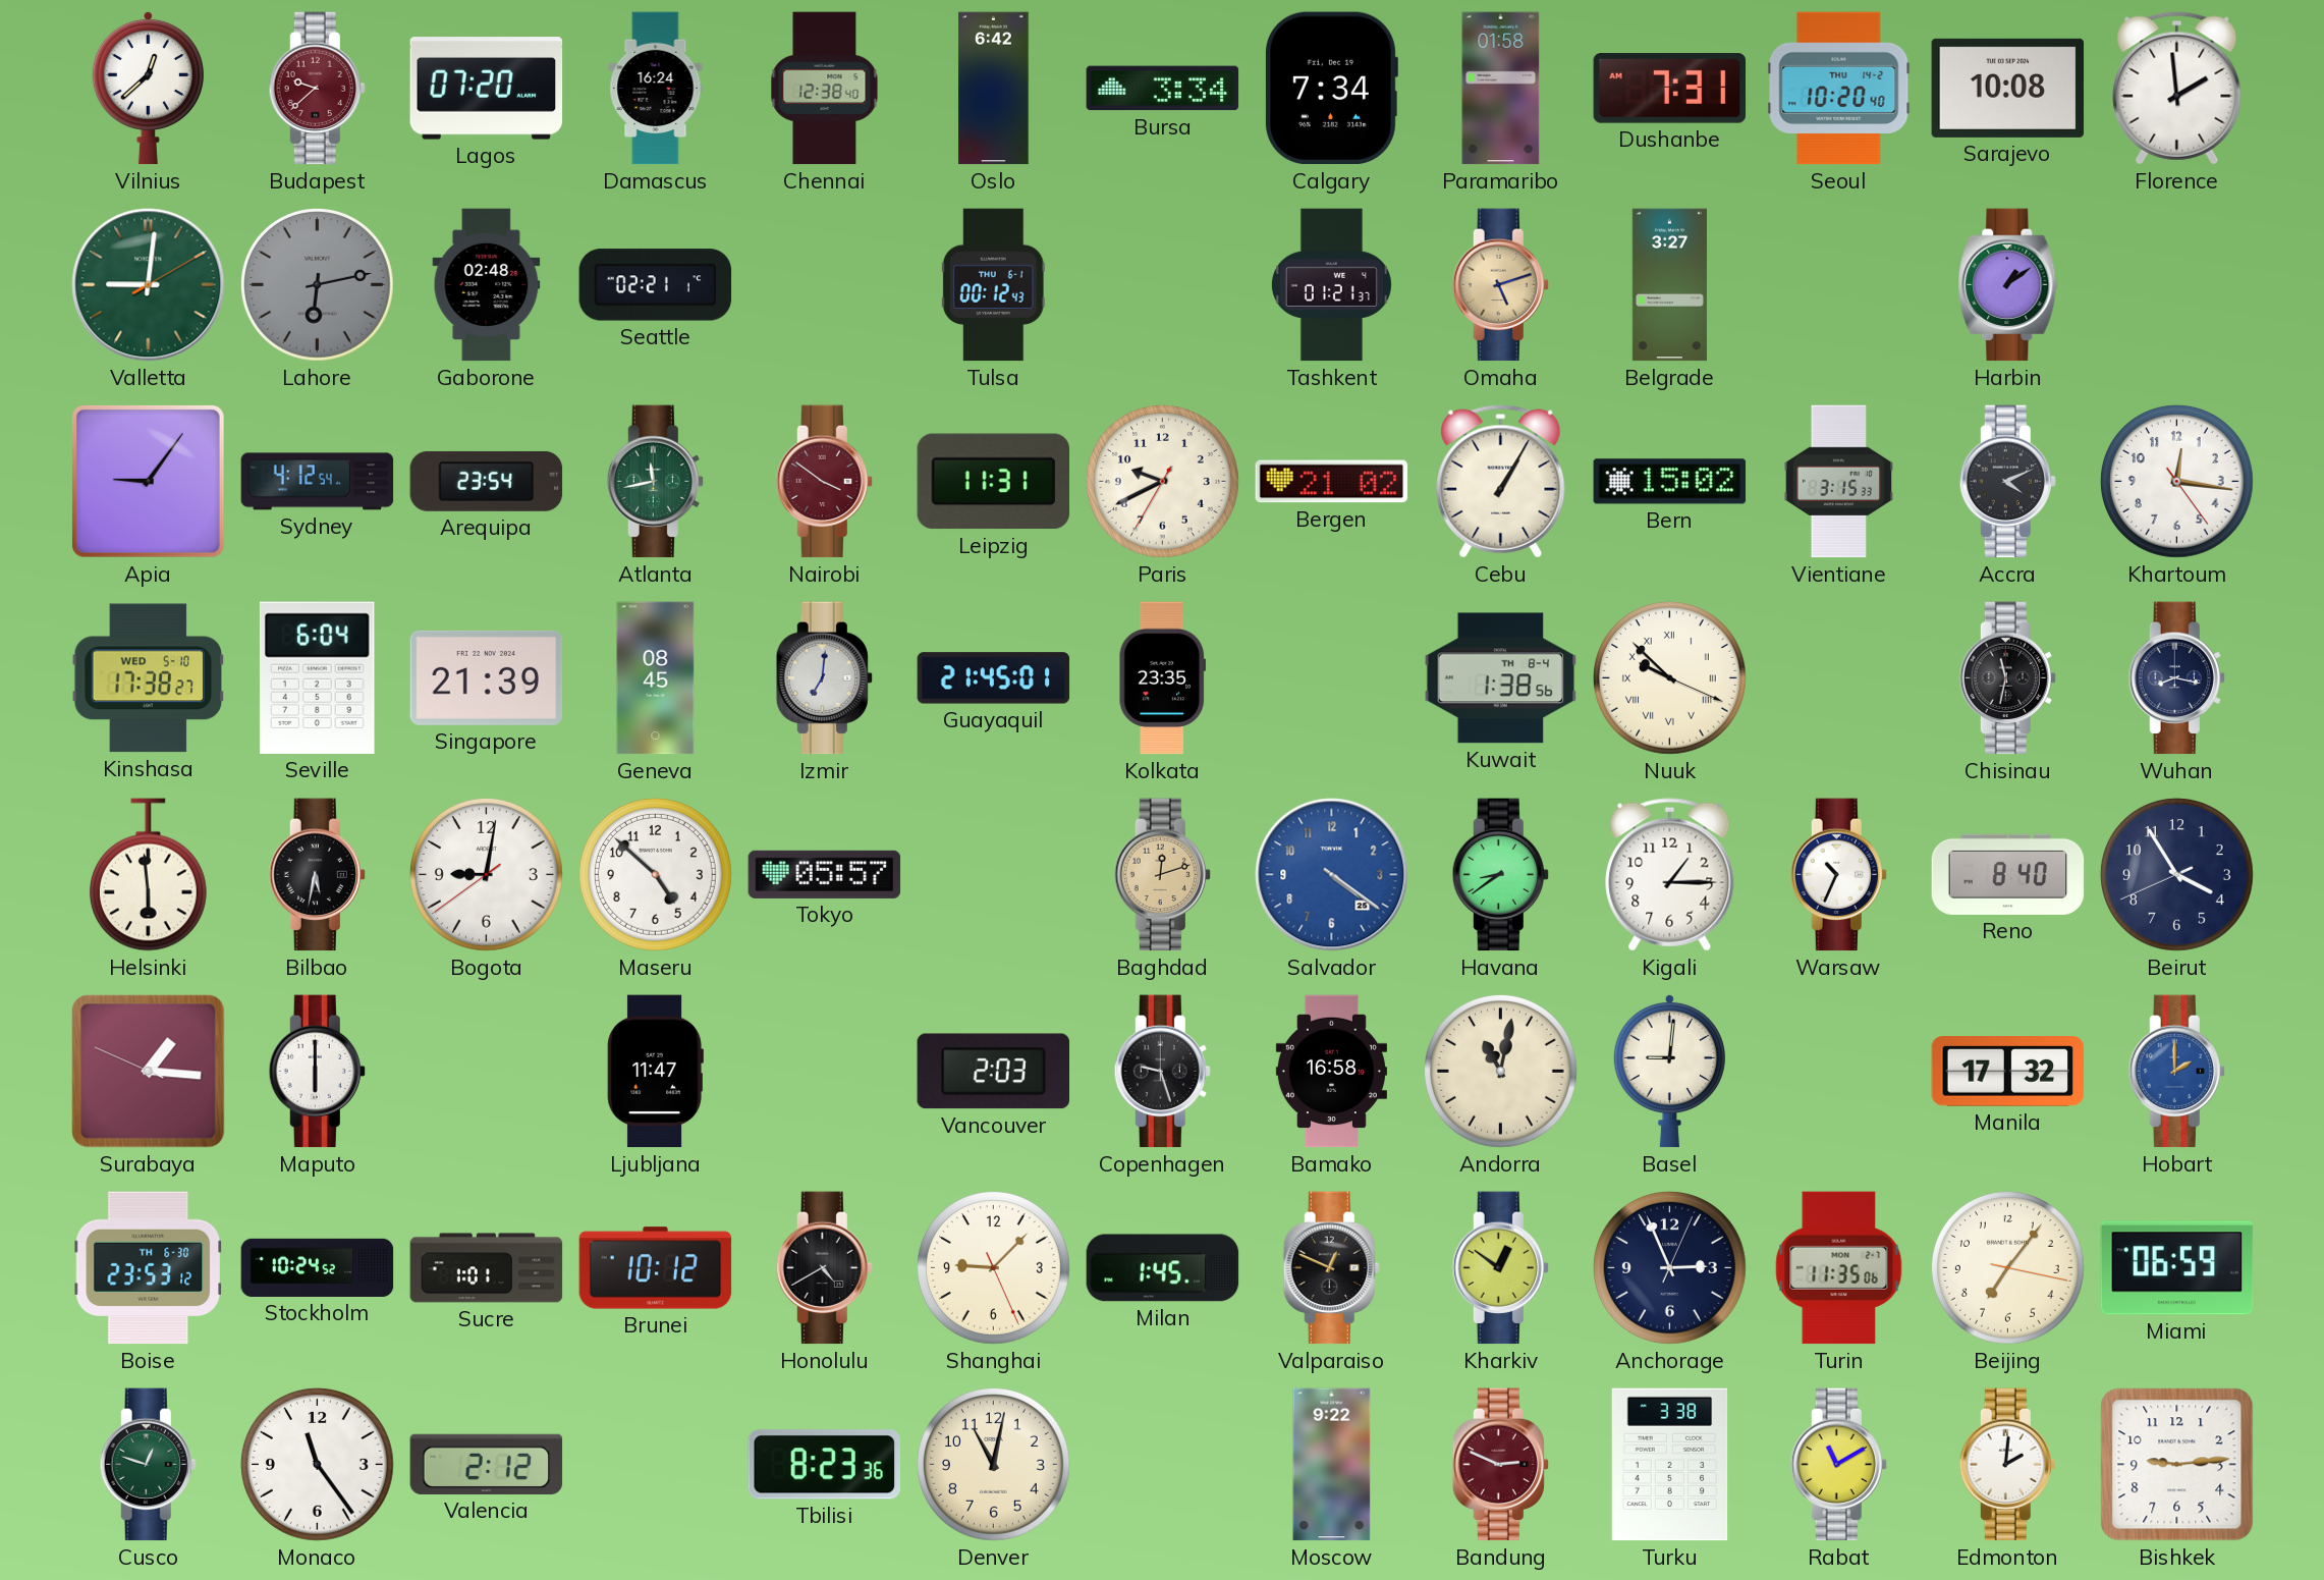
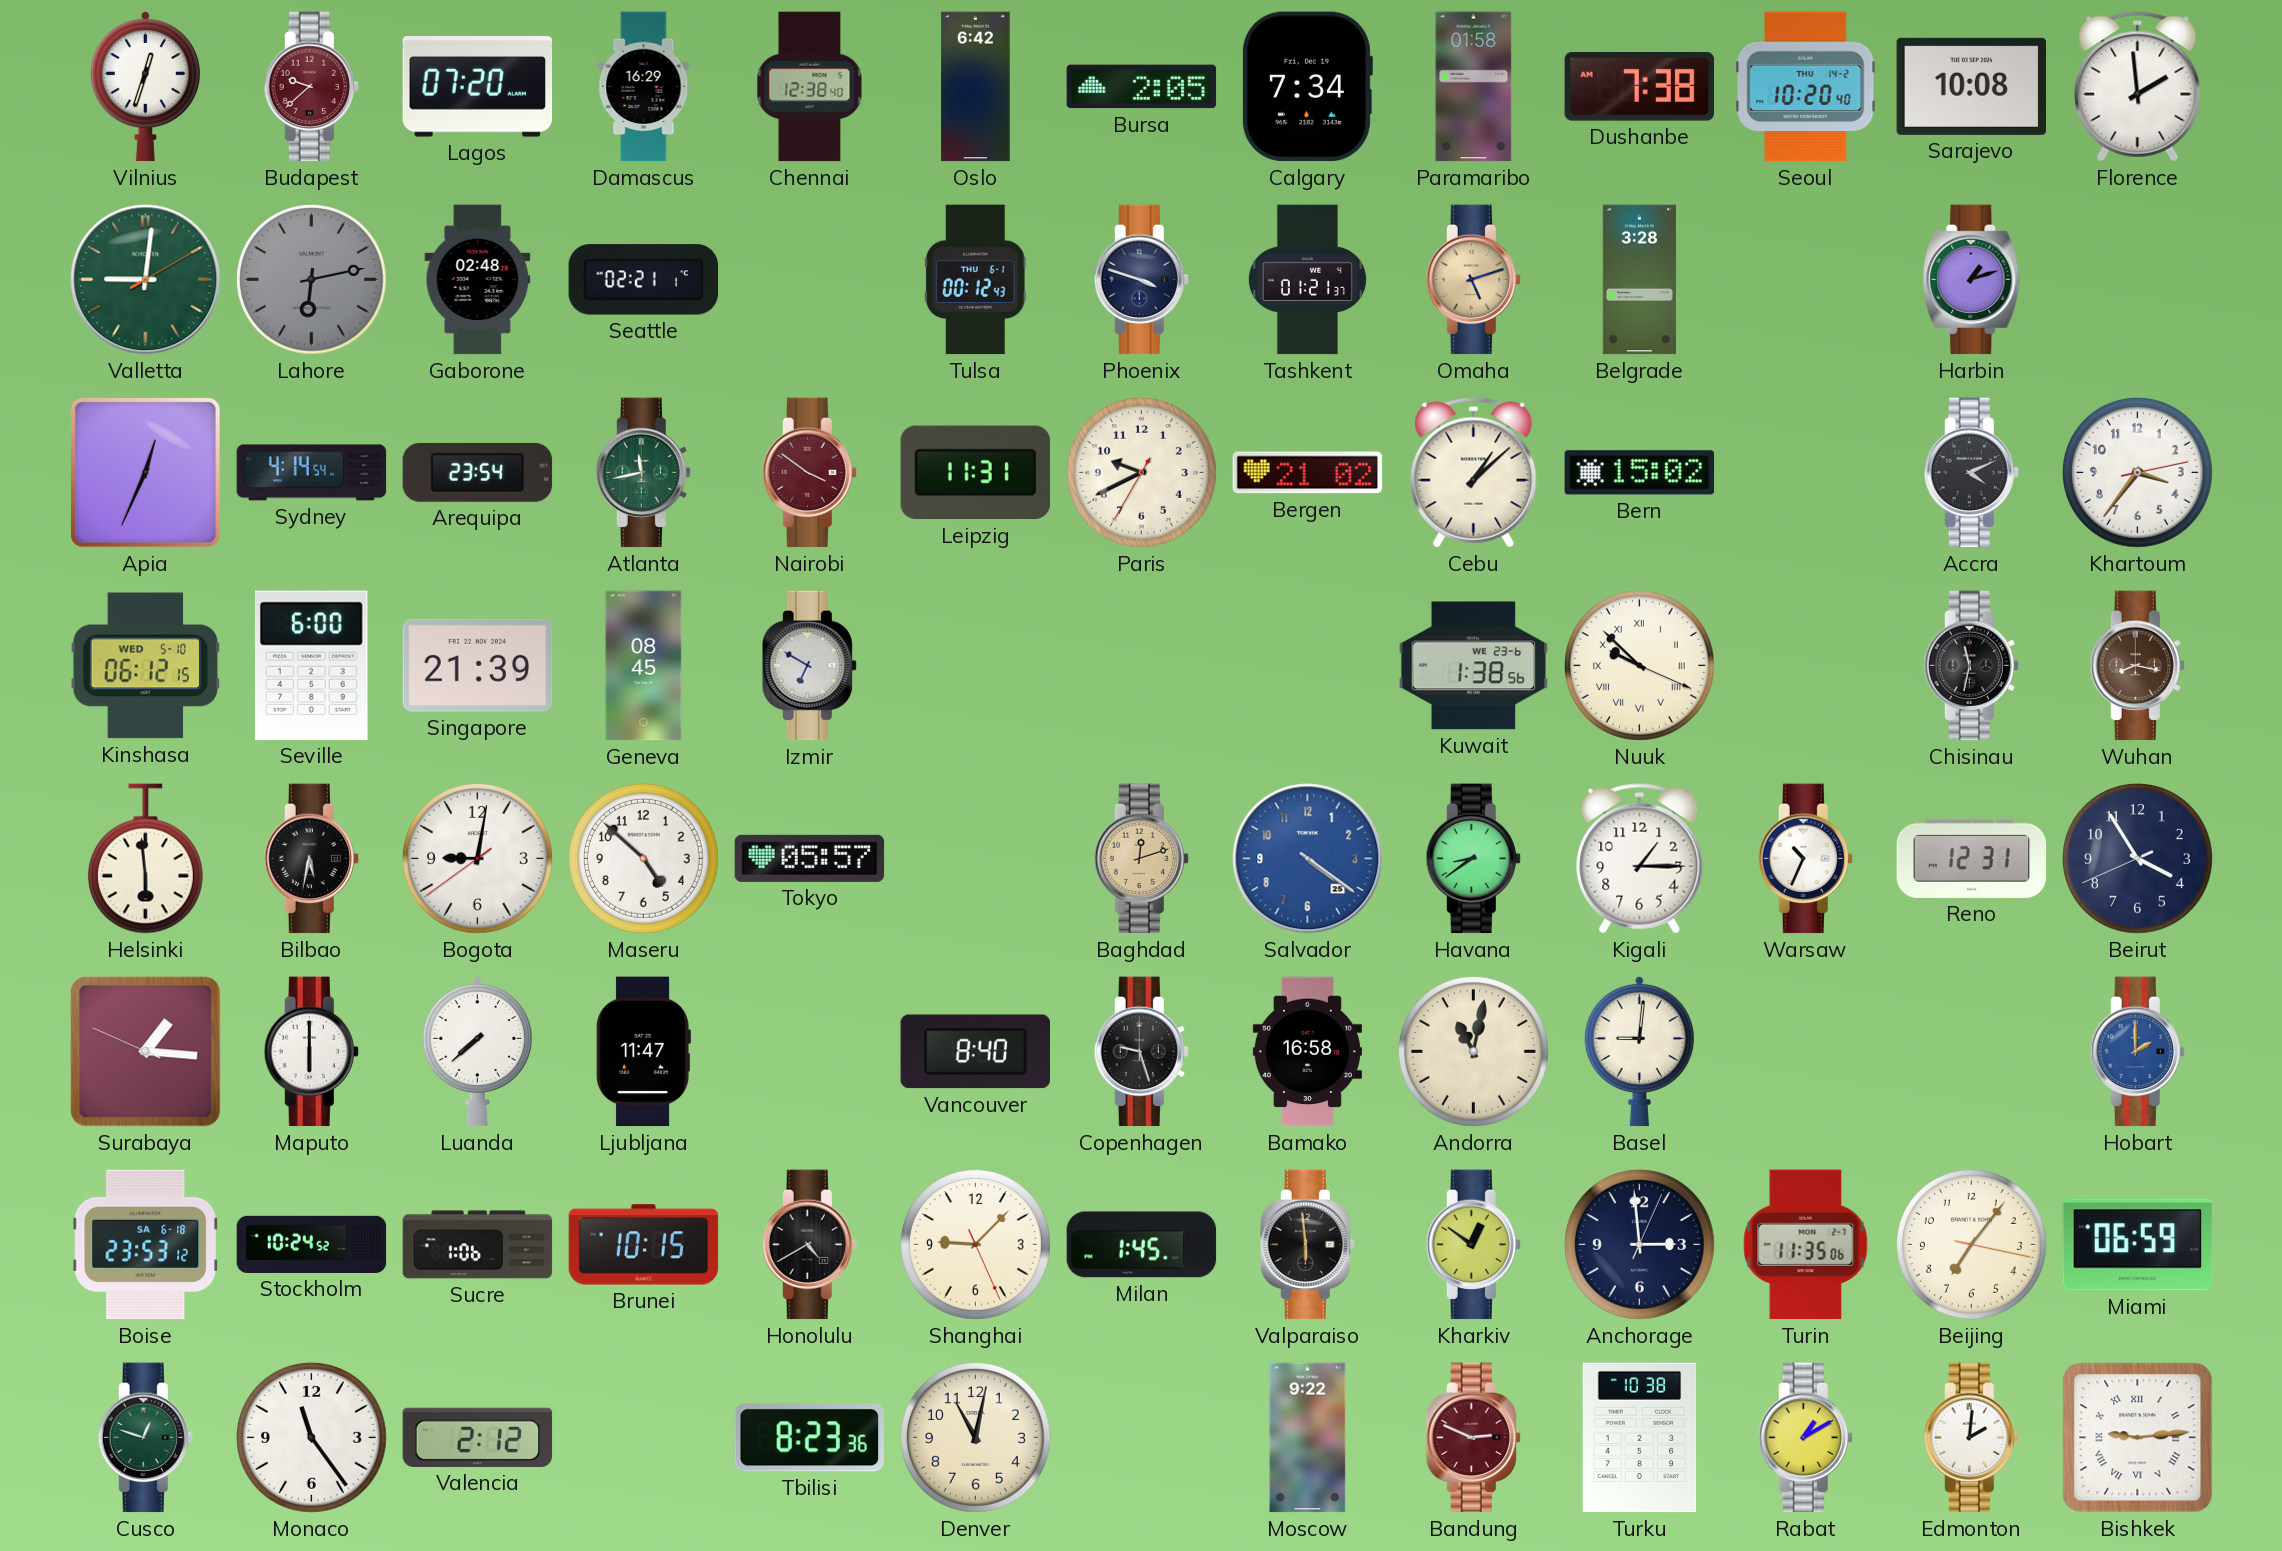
Vilnius: 12:38 -> 12:33 (145, 86)
Damascus: 16:24 -> 16:29 (644, 87)
Bursa: 3:34 -> 2:05 (1142, 87)
Dushanbe: 7:31 -> 7:38 (1640, 87)
Phoenix: none -> 3:48 (1141, 280)
Belgrade: 3:27 -> 3:28 (1639, 280)
Harbin: 1:09 -> 1:12 (1972, 280)
Apia: 9:06 -> 12:34 (145, 472)
Sydney: 4:12 -> 4:14 (312, 473)
Cebu: 1:05 -> 1:08 (1474, 473)
Vientiane: 3:15 -> none (1838, 482)
Khartoum: 12:16 -> 3:36 (2137, 472)
Kinshasa: 17:38 -> 06:12 (146, 666)
Seville: 6:04 -> 6:00 (311, 665)
Izmir: 7:01 -> 6:50 (809, 666)
Guayaquil: 21:45 -> none (994, 678)
Kolkata: 23:35 -> none (1162, 678)
Kuwait date: TH 8-4 -> WE 23-6 (1474, 666)
Wuhan dial: navy -> brown (2137, 666)
Reno: 8:40 -> 12:31 (1972, 858)
Luanda: none -> 7:38 (477, 1051)
Vancouver: 2:03 -> 8:40 (975, 1052)
Manila: 17:32 -> none (2008, 1072)
Boise date: TH 6-30 -> SA 6-18 (146, 1245)
Sucre: 1:01 -> 1:06 (478, 1245)
Brunei: 10:12 -> 10:15 (644, 1245)
Valparaiso: 12:49 -> 5:59 (1307, 1245)
Anchorage: 2:56 -> 2:59 (1639, 1244)
Turku: 3:38 -> 10:38 (1640, 1438)
Rabat: 11:10 -> 1:10 (1805, 1438)
Bishkek numerals: Arabic -> Roman (2138, 1438)
